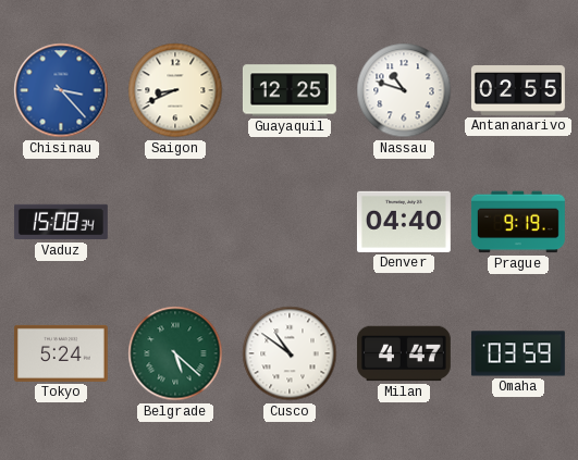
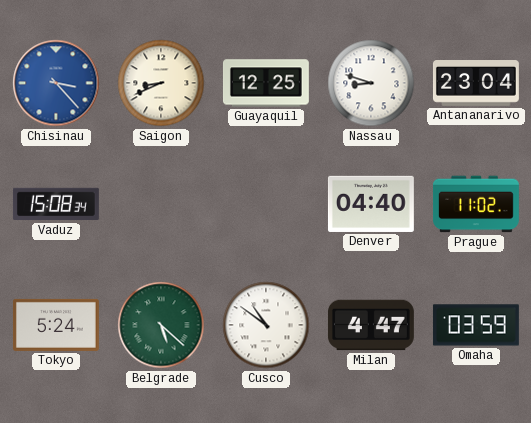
Nassau: 10:48 -> 8:48 (371, 83)
Antananarivo: 02:55 -> 23:04 (476, 84)
Prague: 9:19 -> 11:02 (476, 204)
